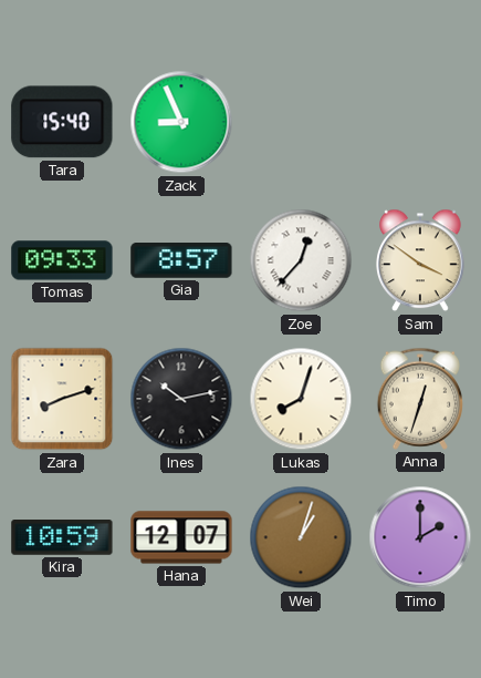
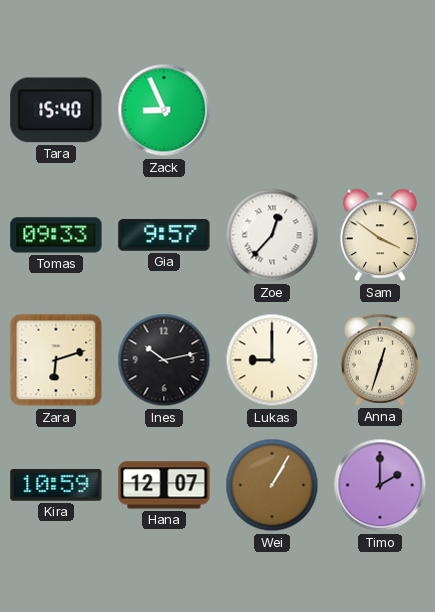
Gia: 8:57 -> 9:57 (164, 236)
Zara: 8:12 -> 6:12 (56, 360)
Lukas: 8:03 -> 9:00 (272, 360)
Wei: 1:03 -> 1:05 (272, 485)
